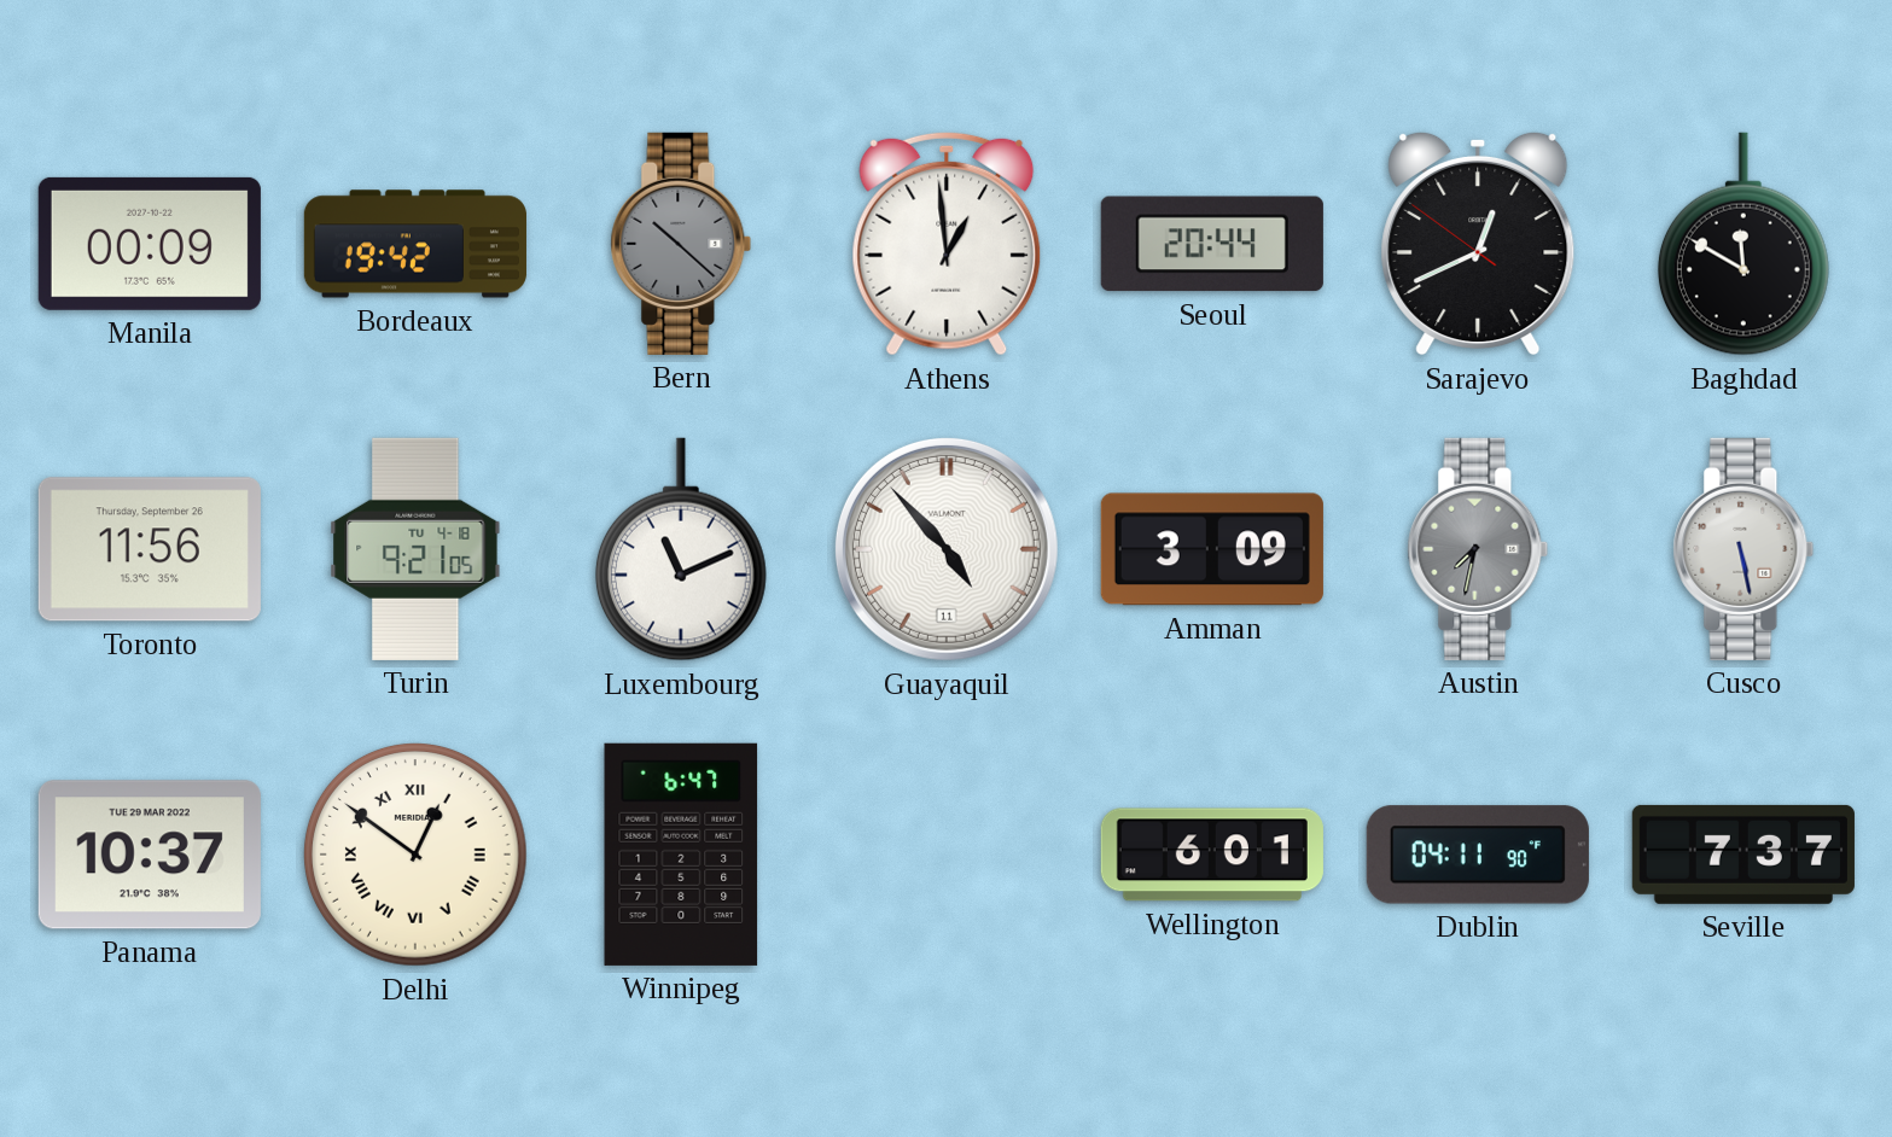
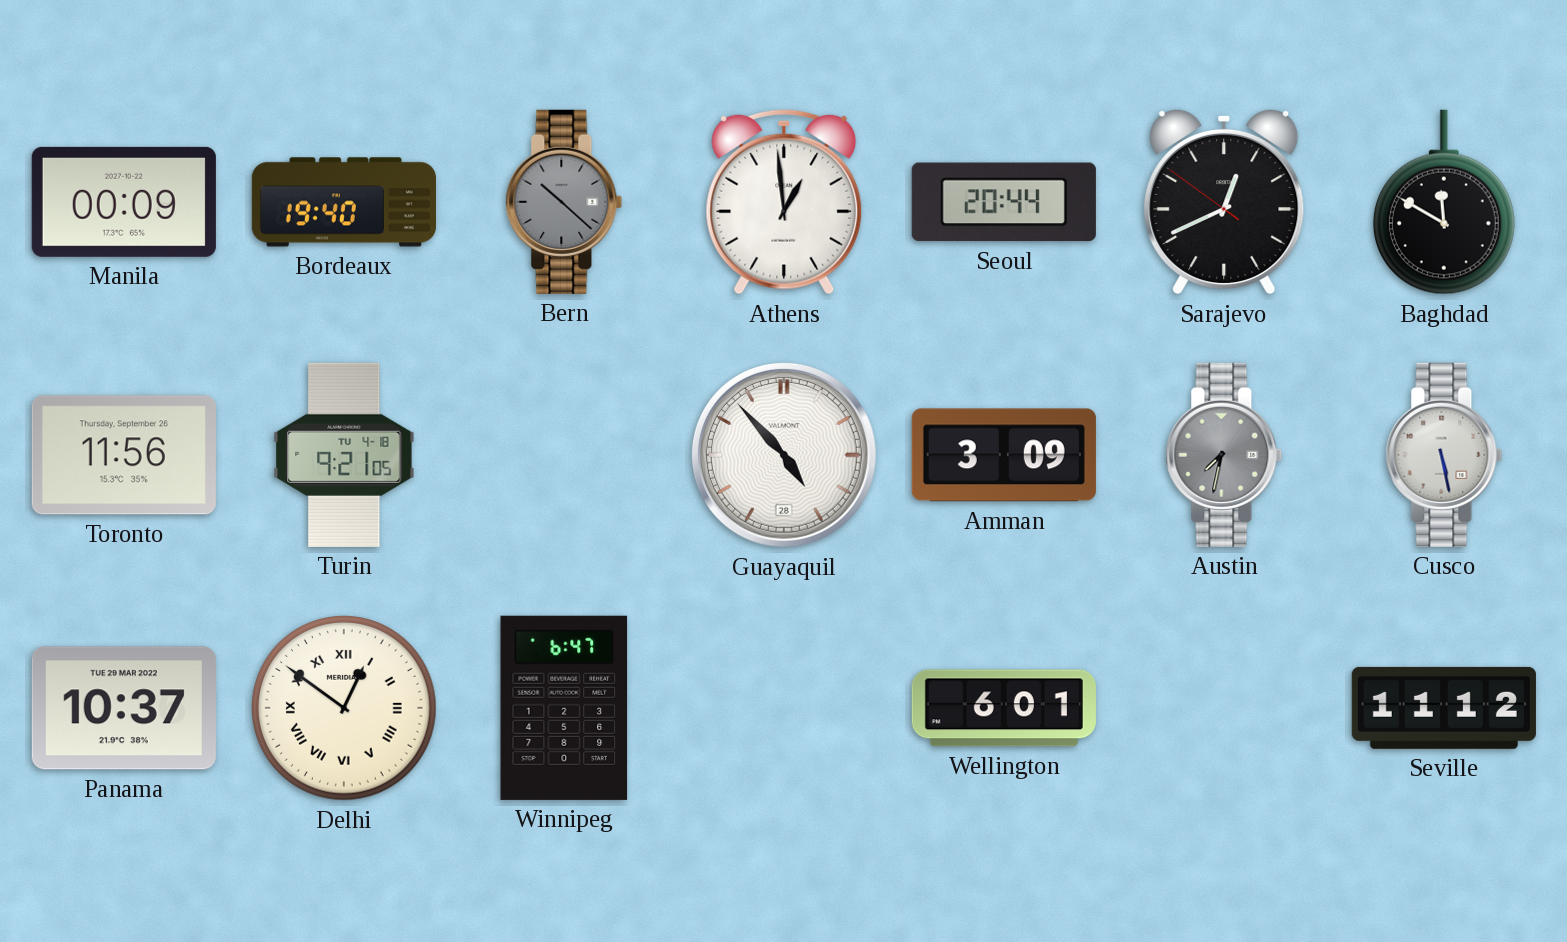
Bordeaux: 19:42 -> 19:40 (344, 202)
Luxembourg: 11:11 -> none (681, 549)
Guayaquil date: 11 -> 28 (784, 455)
Dublin: 04:11 -> none (1478, 855)
Seville: 7:37 -> 11:12 (1444, 708)
